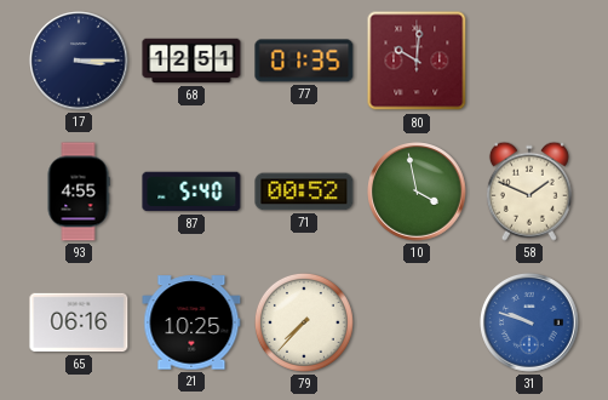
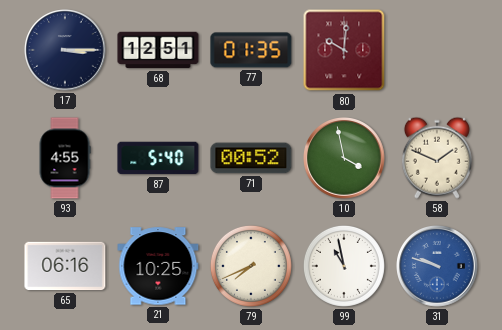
79: 7:37 -> 7:41 (251, 266)
99: none -> 10:58 (344, 266)
